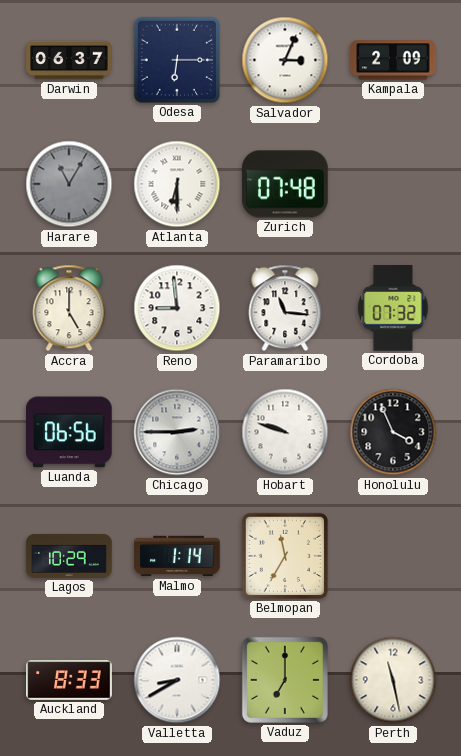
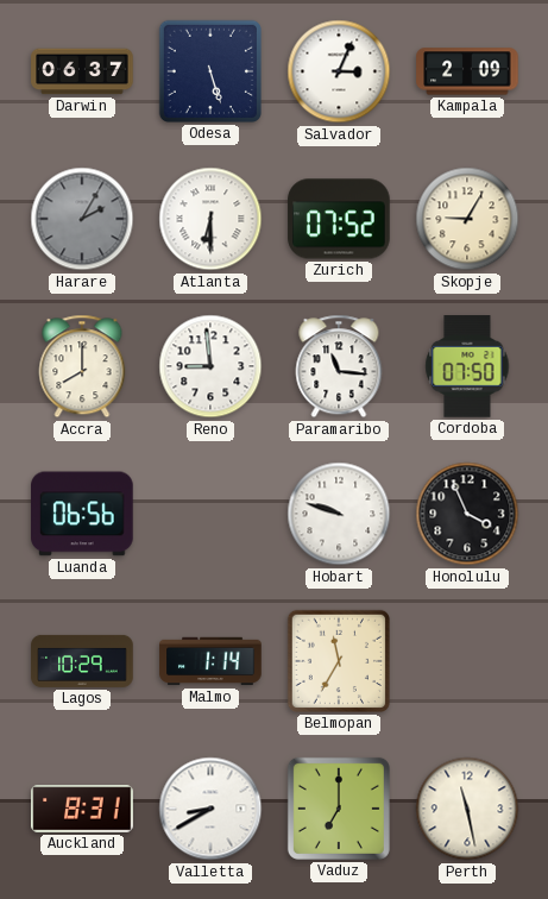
Odesa: 6:15 -> 5:27 (210, 71)
Harare: 11:05 -> 2:05 (82, 219)
Zurich: 07:48 -> 07:52 (339, 219)
Skopje: none -> 9:05 (467, 219)
Accra: 5:00 -> 8:00 (82, 366)
Cordoba: 07:32 -> 07:50 (467, 366)
Chicago: 2:45 -> none (177, 432)
Auckland: 8:33 -> 8:31 (82, 809)
